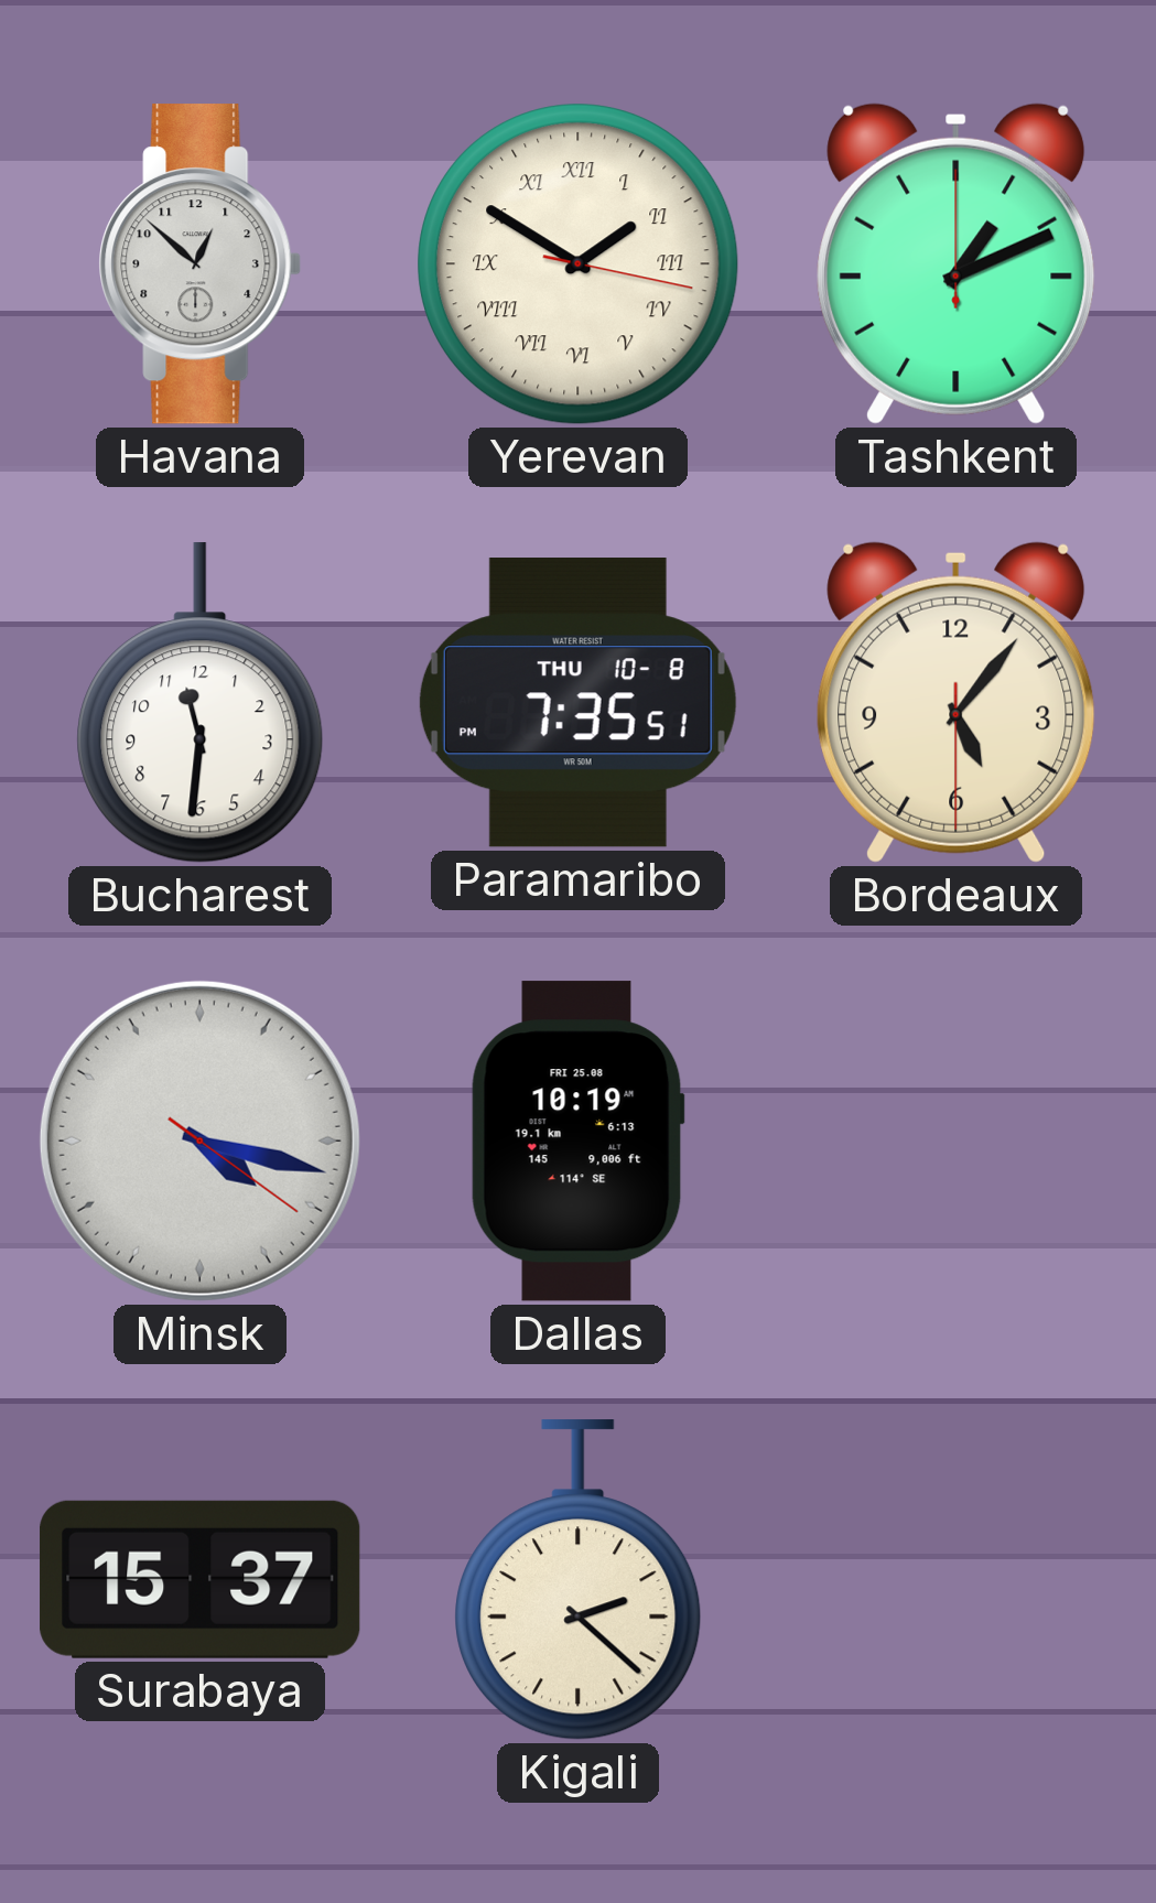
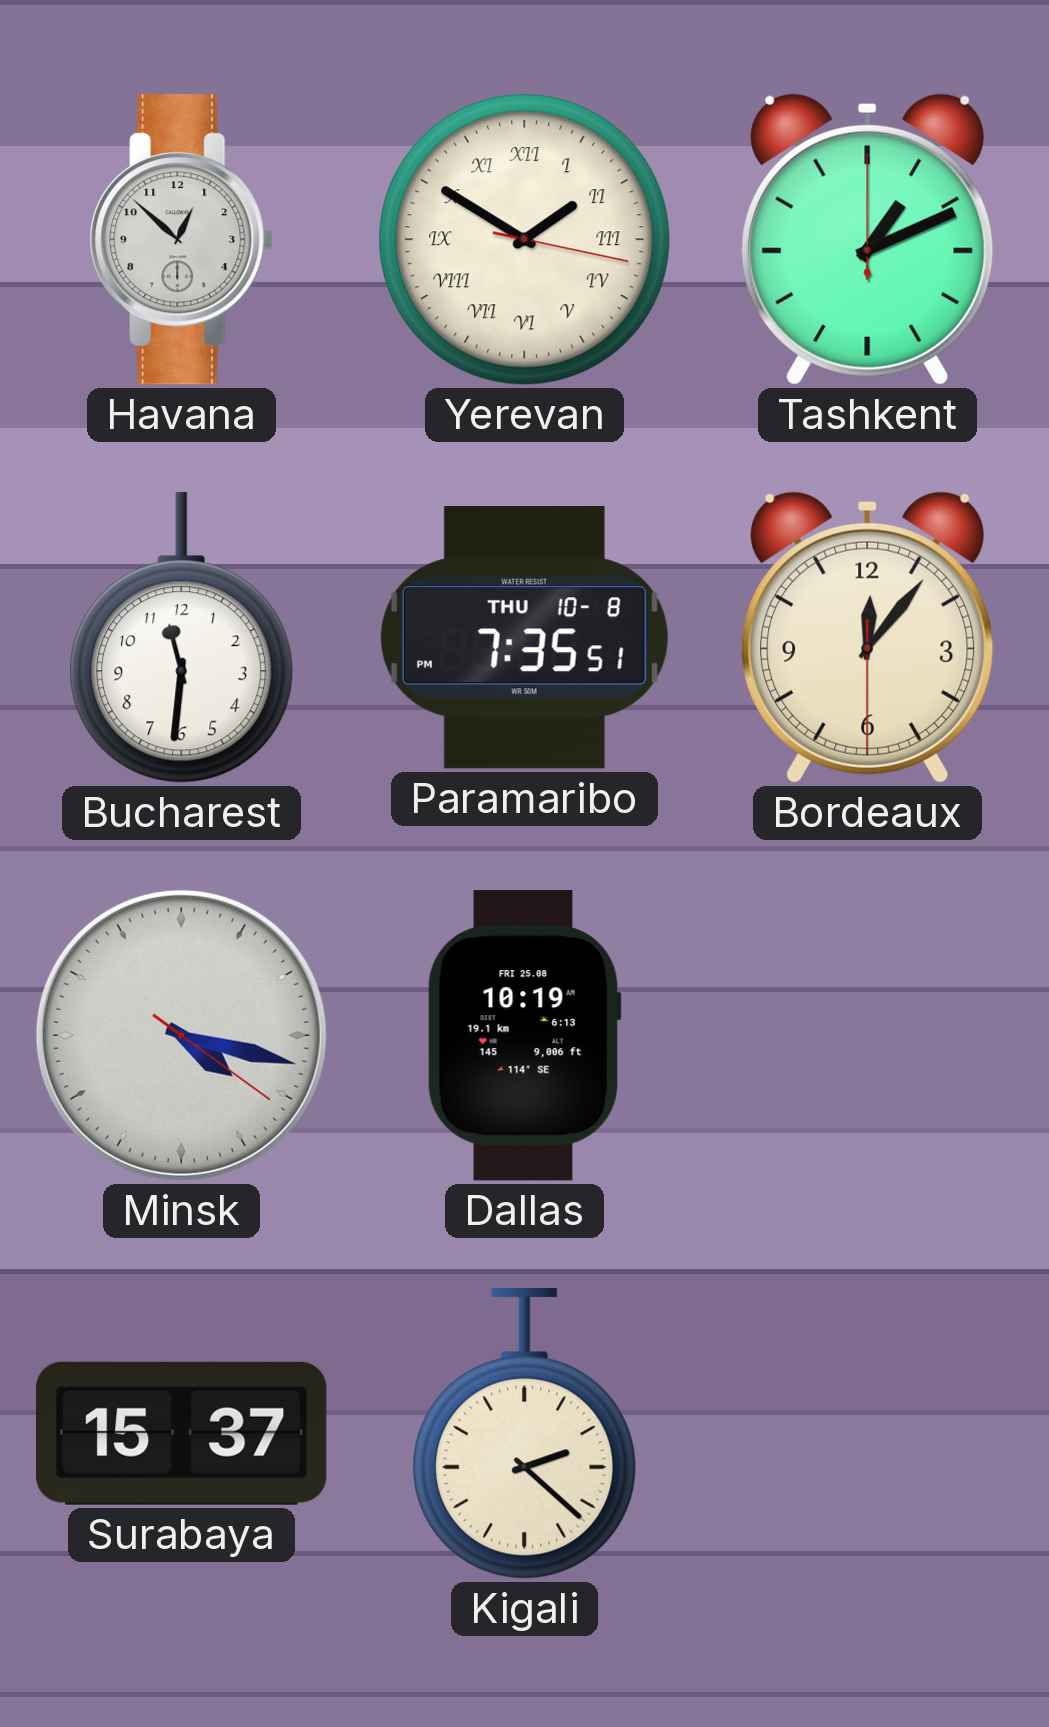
Bordeaux: 5:06 -> 12:06 (868, 637)
